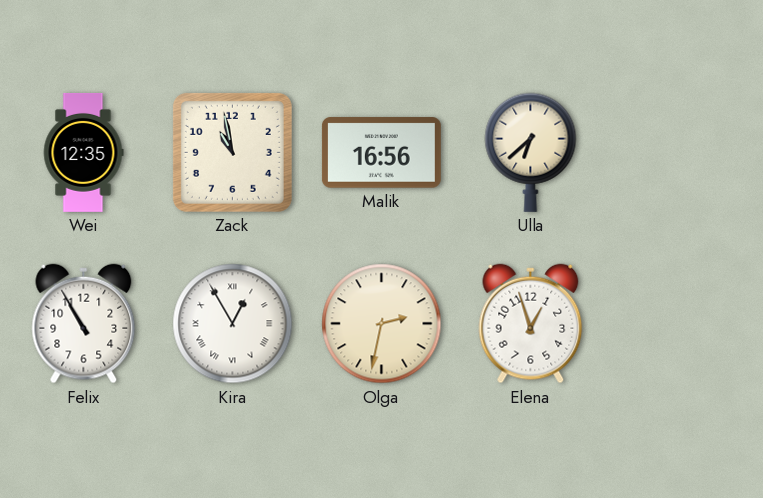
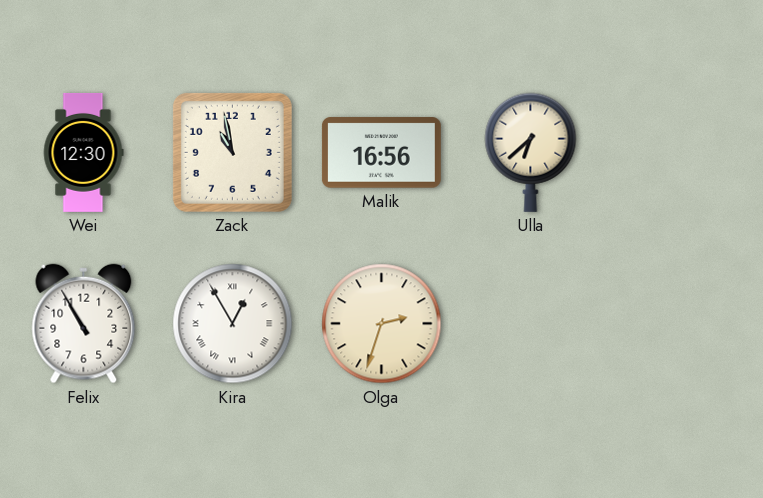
Wei: 12:35 -> 12:30 (83, 152)
Olga: 2:32 -> 2:33 (382, 324)
Elena: 12:57 -> none (531, 324)
